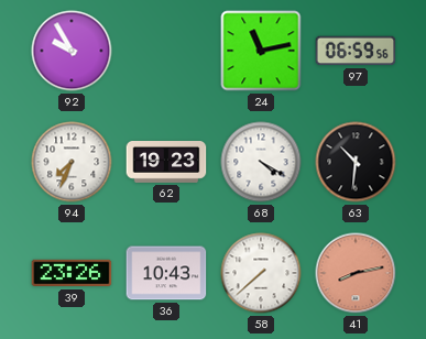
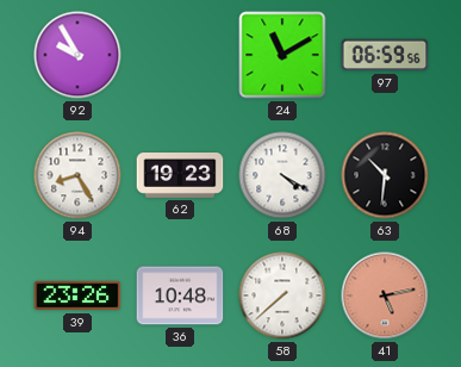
24: 11:13 -> 11:10 (282, 55)
94: 7:34 -> 8:25 (77, 175)
36: 10:43 -> 10:48 (180, 296)
41: 8:13 -> 5:13 (385, 296)
